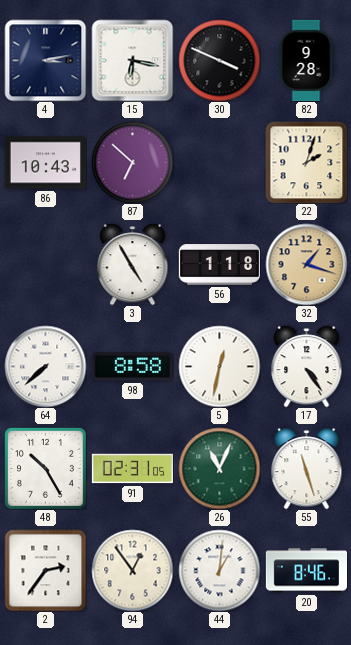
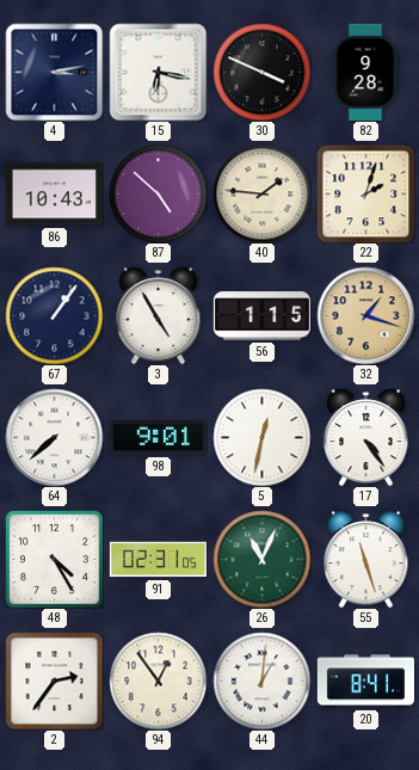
87: 6:52 -> 4:52 (158, 193)
40: none -> 1:46 (261, 193)
67: none -> 1:06 (54, 315)
56: 1:18 -> 1:15 (261, 316)
98: 8:58 -> 9:01 (158, 438)
48: 10:25 -> 4:25 (54, 559)
20: 8:46 -> 8:41 (365, 682)
